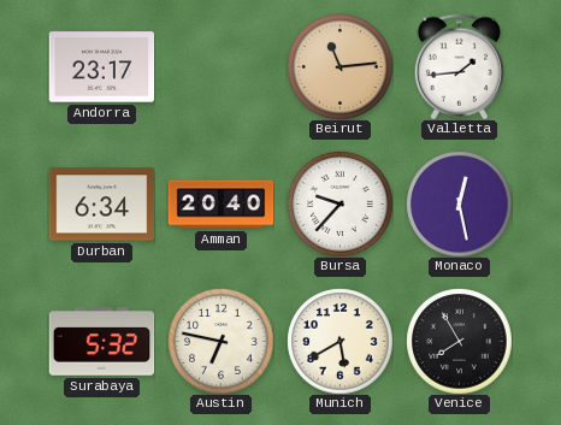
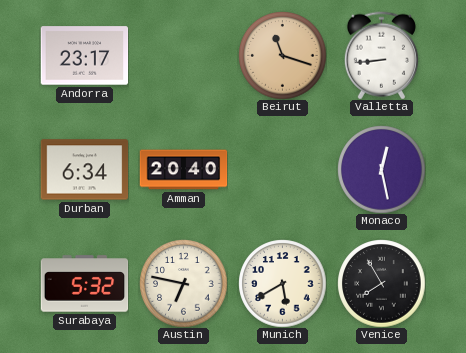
Beirut: 11:14 -> 11:18 (282, 55)
Valletta: 1:44 -> 8:44 (381, 55)
Bursa: 9:37 -> none (339, 203)
